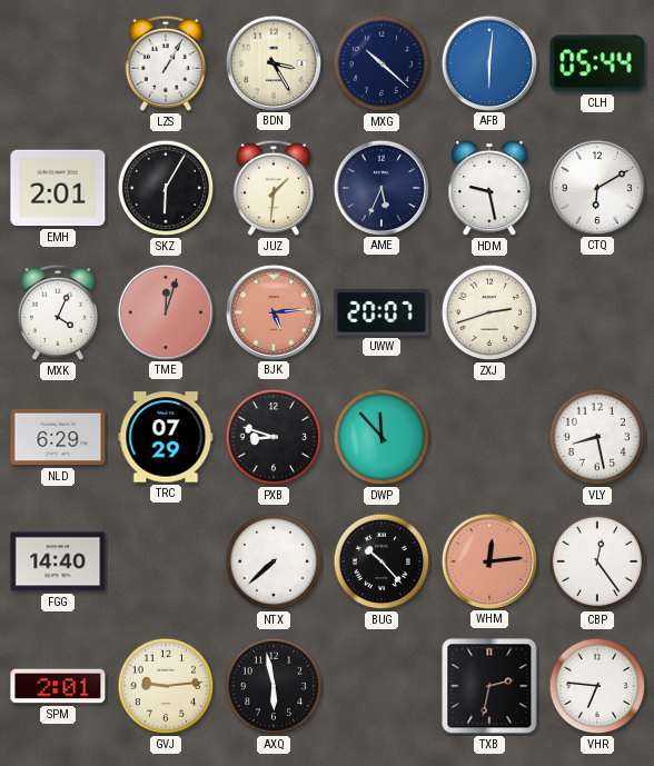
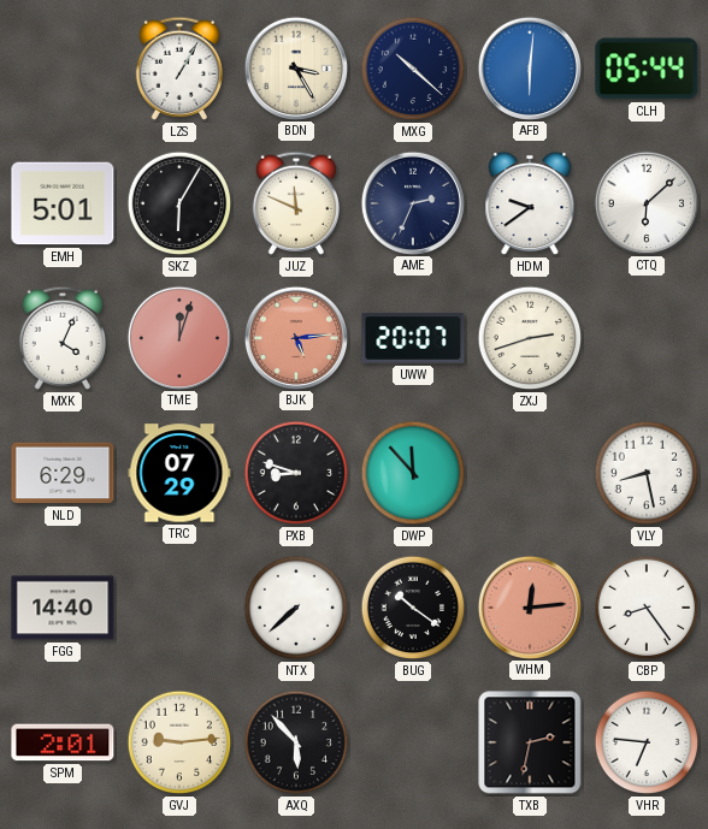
EMH: 2:01 -> 5:01 (63, 203)
JUZ: 1:31 -> 11:49 (296, 203)
AME: 5:34 -> 2:34 (412, 202)
HDM: 9:28 -> 9:39 (530, 203)
CTQ: 6:10 -> 6:08 (645, 202)
BUG: 10:23 -> 10:21 (413, 608)
CBP: 12:24 -> 8:24 (647, 608)
AXQ: 5:58 -> 5:53 (296, 742)
